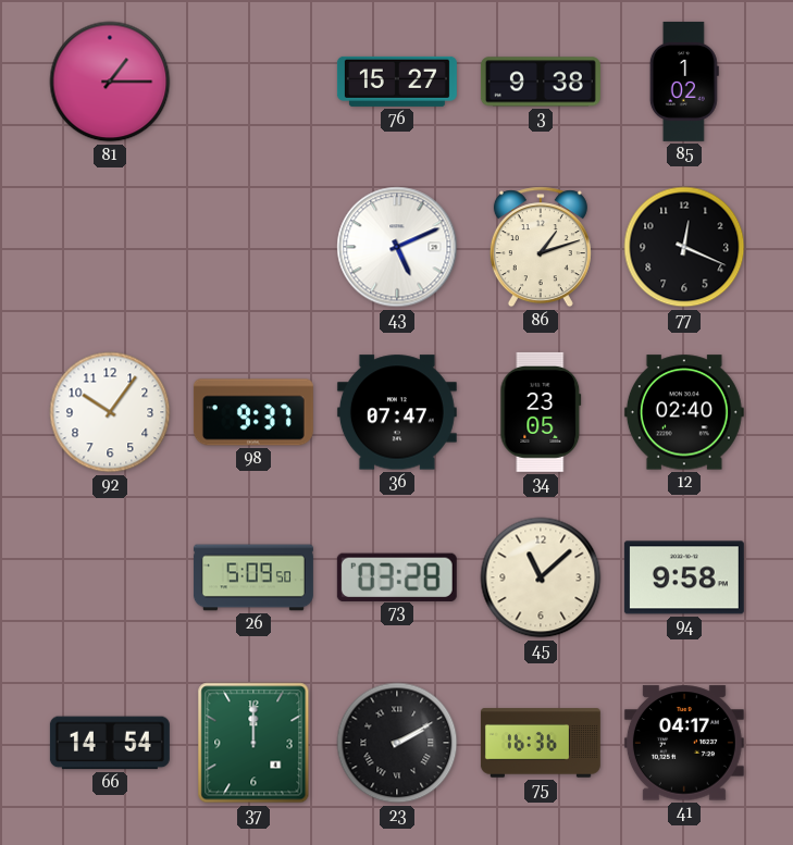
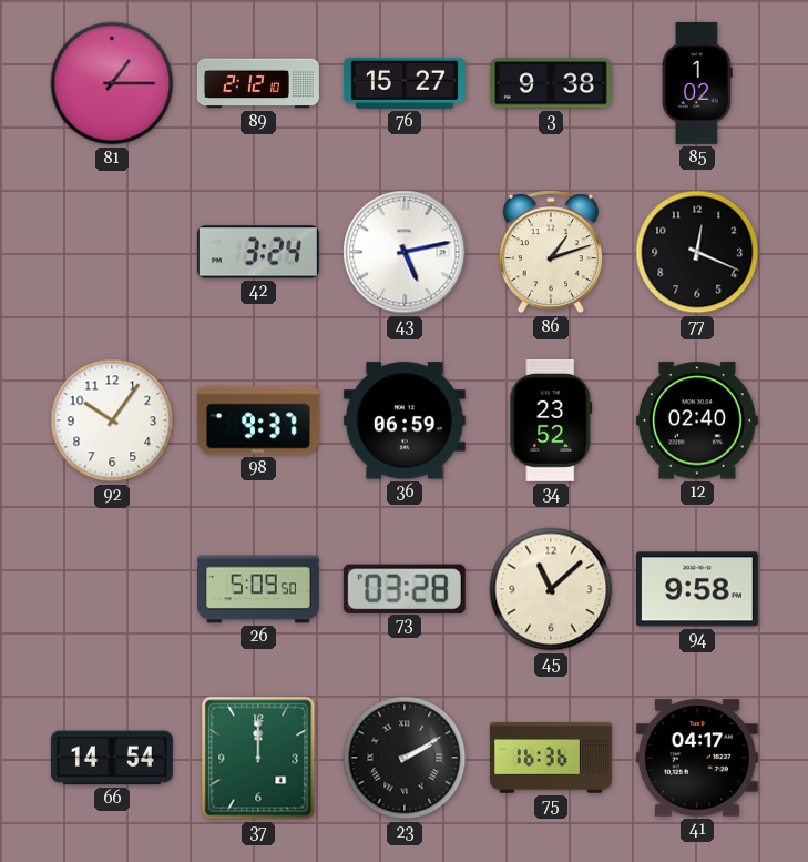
89: none -> 2:12 (258, 83)
42: none -> 3:24 (258, 252)
43: 5:11 -> 5:13 (405, 252)
36: 07:47 -> 06:59 (405, 420)
34: 23:05 -> 23:52 (551, 420)
